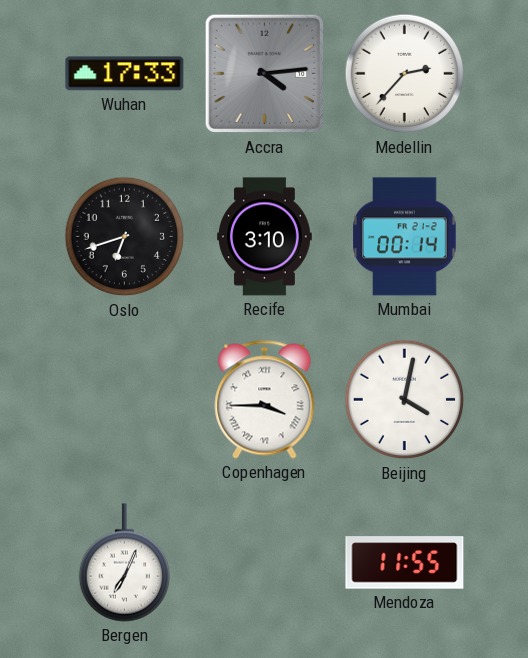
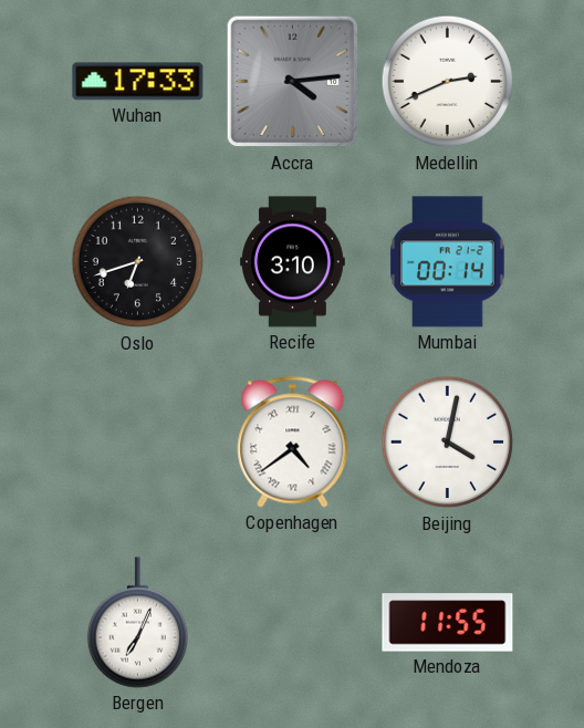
Medellin: 2:37 -> 2:41 (448, 82)
Copenhagen: 3:45 -> 4:39 (293, 443)
